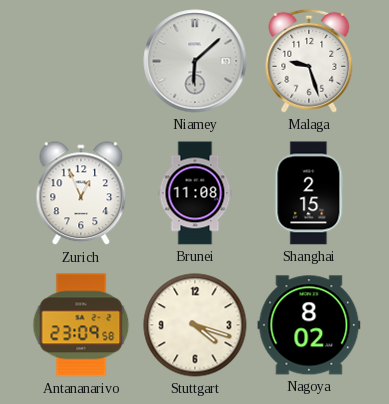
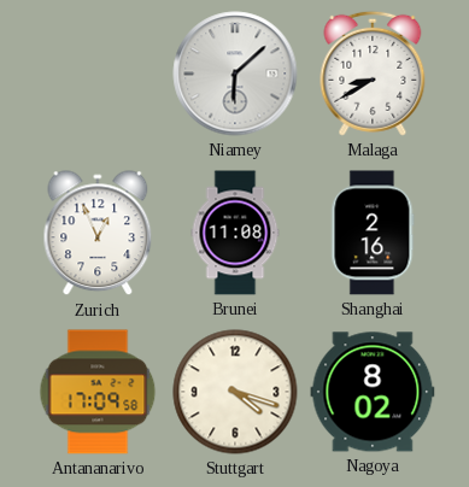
Malaga: 9:27 -> 8:40 (373, 74)
Shanghai: 2:15 -> 2:16 (373, 233)
Antananarivo: 23:09 -> 17:09 (98, 392)
